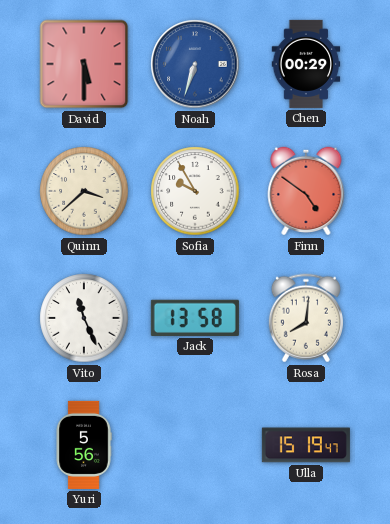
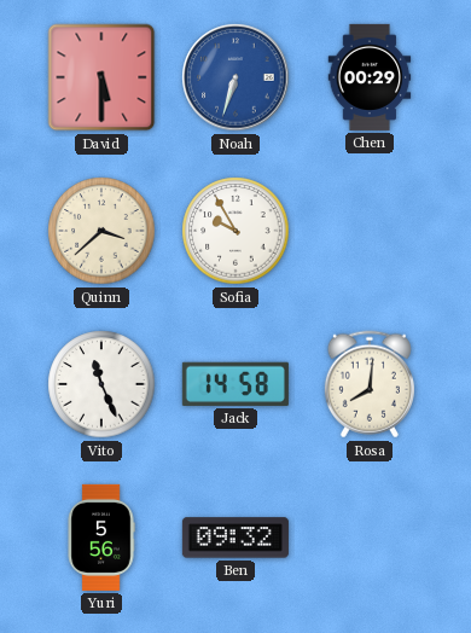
Finn: 4:51 -> none (306, 191)
Jack: 13:58 -> 14:58 (235, 384)
Ben: none -> 09:32 (235, 538)
Ulla: 15:19 -> none (306, 445)
